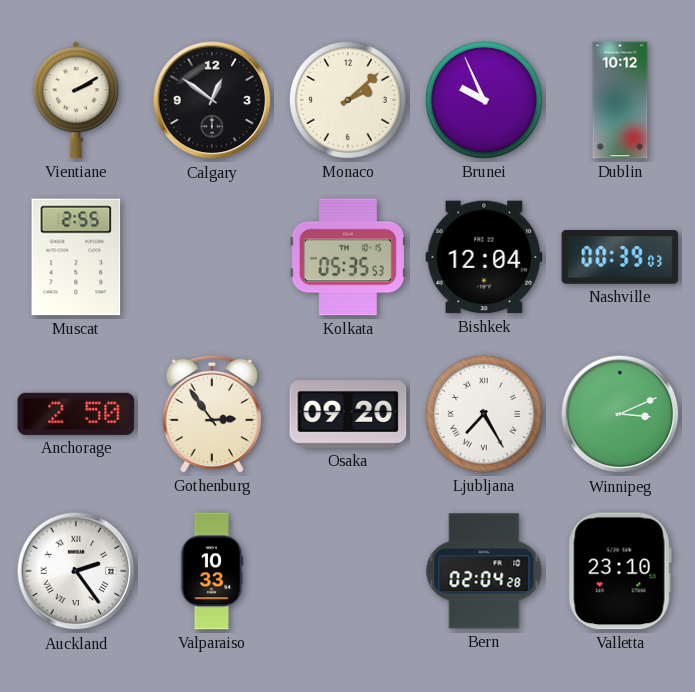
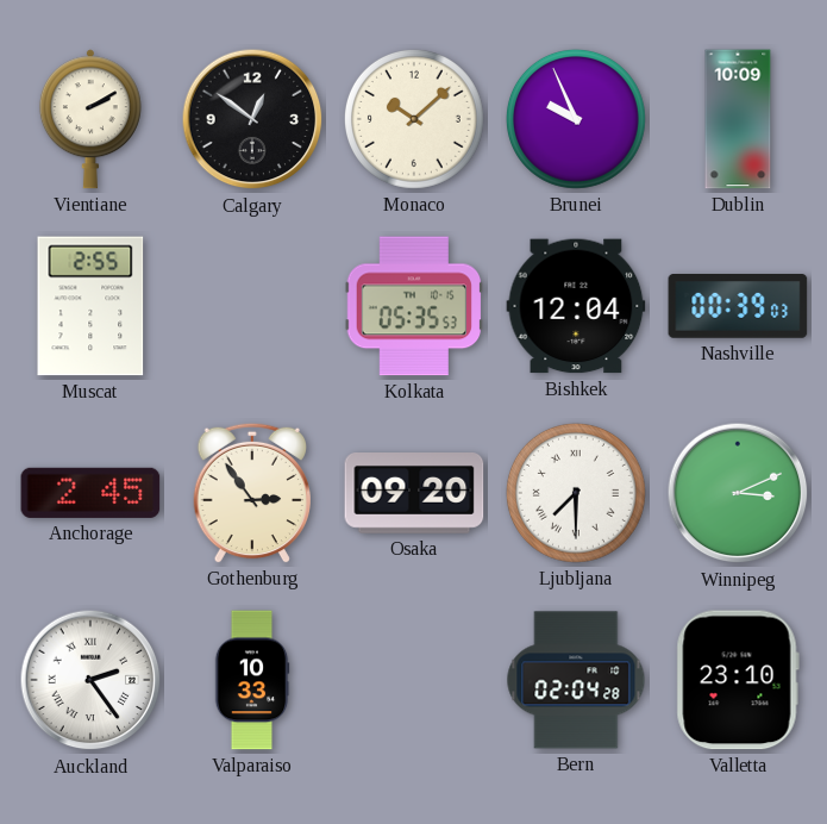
Monaco: 2:08 -> 10:08 (414, 119)
Dublin: 10:12 -> 10:09 (738, 119)
Anchorage: 2:50 -> 2:45 (90, 493)
Ljubljana: 7:25 -> 7:30 (576, 493)
